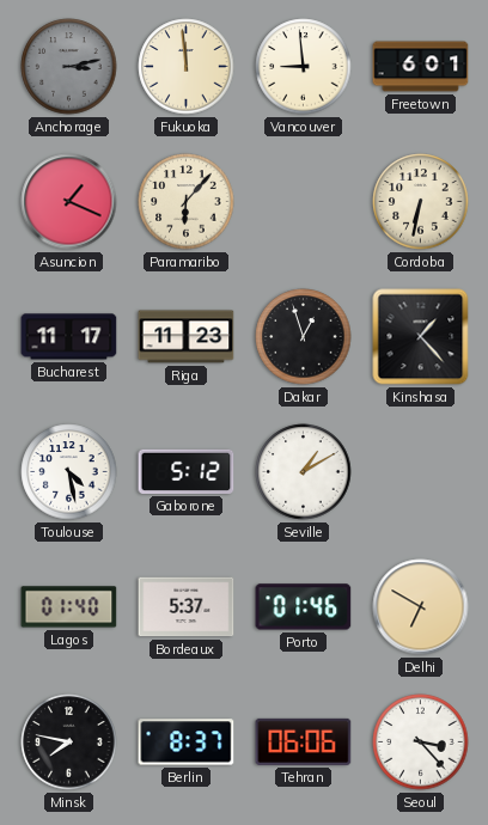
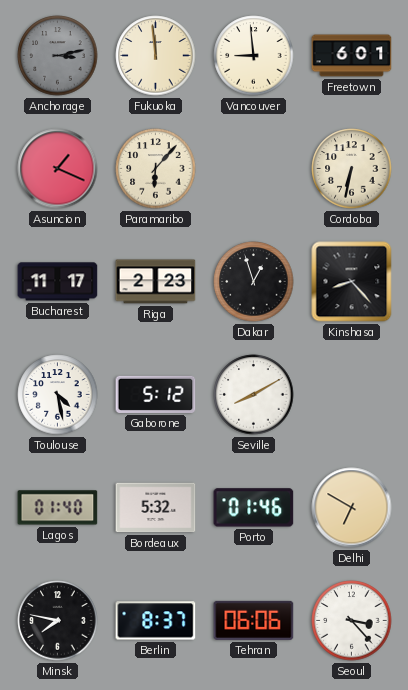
Riga: 11:23 -> 2:23 (156, 282)
Kinshasa: 1:23 -> 8:23 (352, 282)
Seville: 1:10 -> 8:10 (254, 395)
Bordeaux: 5:37 -> 5:32 (156, 508)
